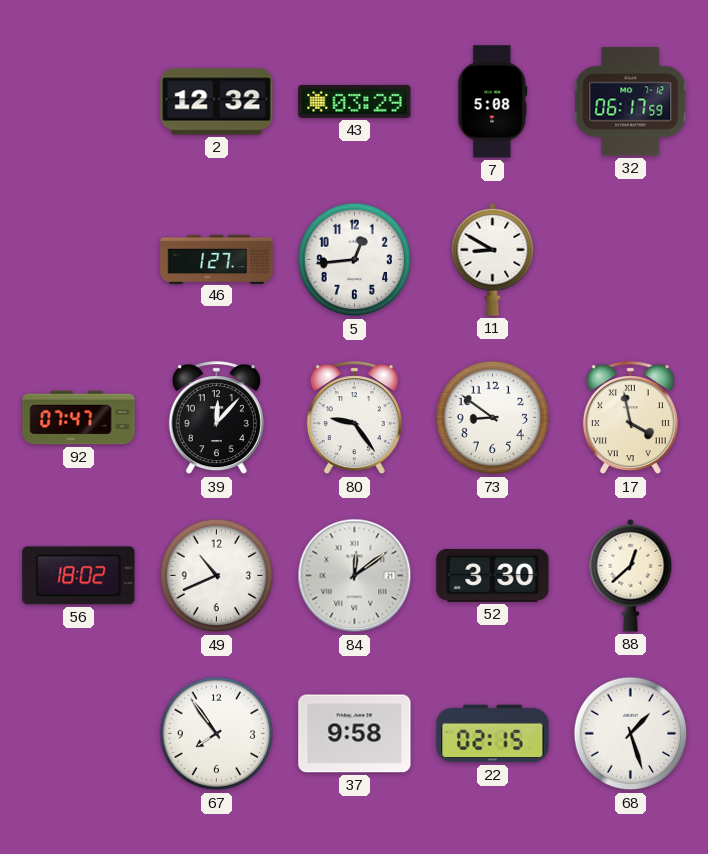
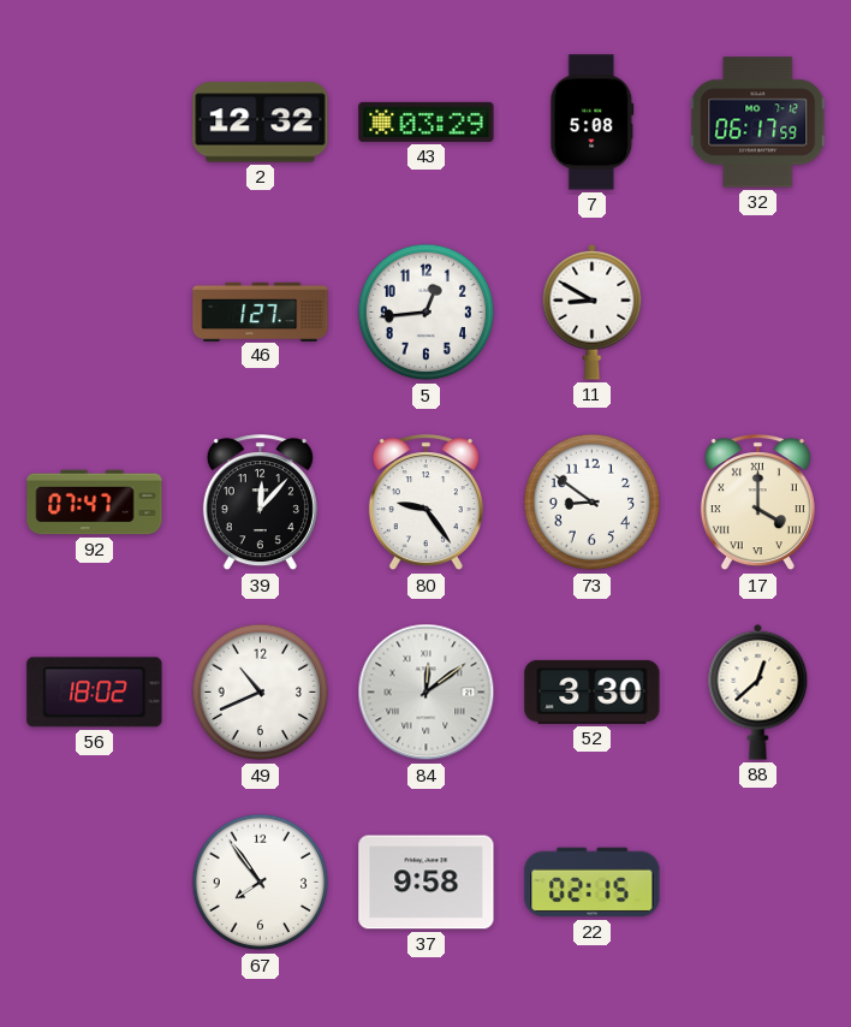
17: 3:58 -> 4:00 (757, 503)
68: 1:27 -> none (631, 734)
